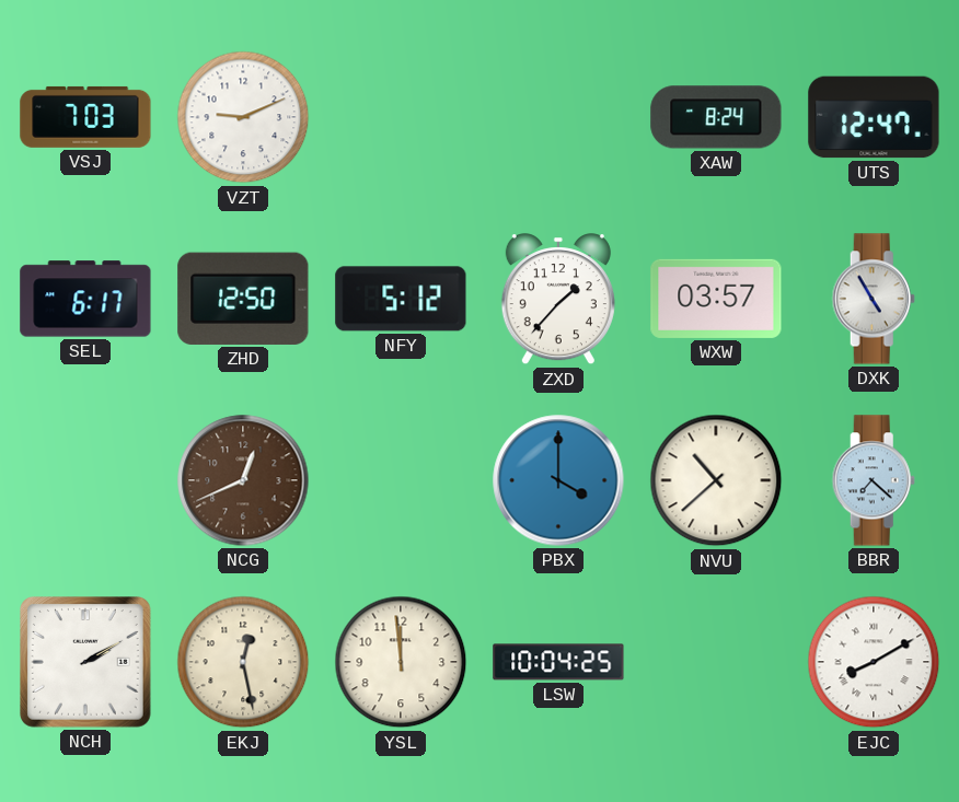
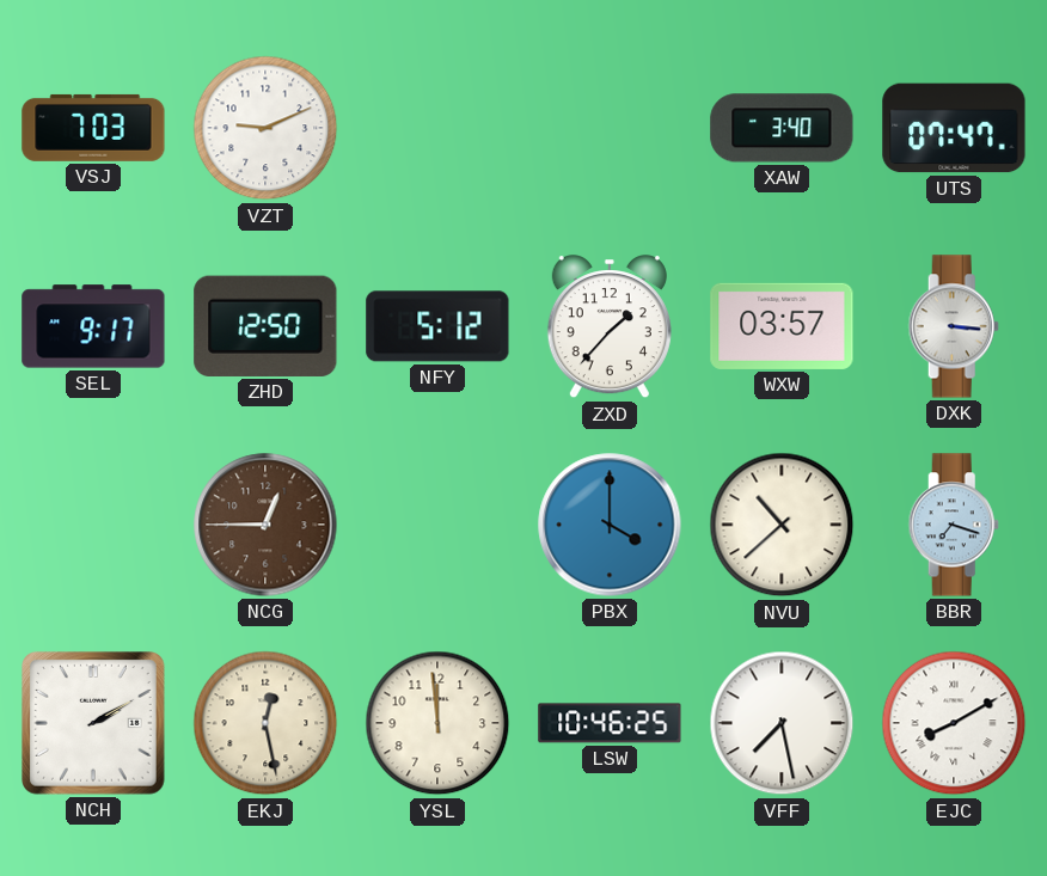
XAW: 8:24 -> 3:40 (782, 128)
UTS: 12:47 -> 07:47 (954, 128)
SEL: 6:17 -> 9:17 (93, 326)
DXK: 4:55 -> 3:16 (954, 326)
NCG: 12:41 -> 12:45 (265, 525)
BBR: 7:22 -> 7:18 (954, 525)
LSW: 10:04 -> 10:46 (610, 723)
VFF: none -> 7:28 (782, 723)
